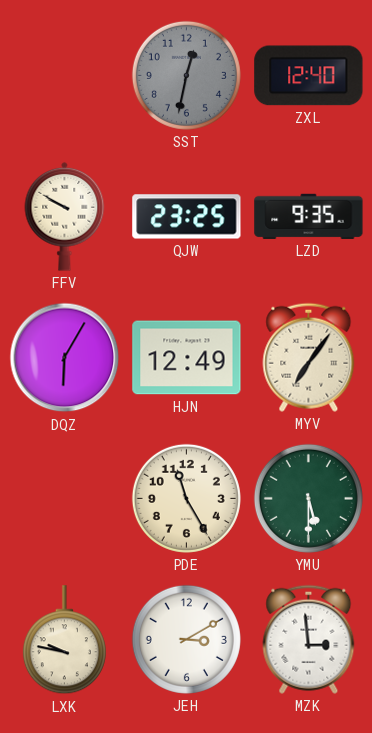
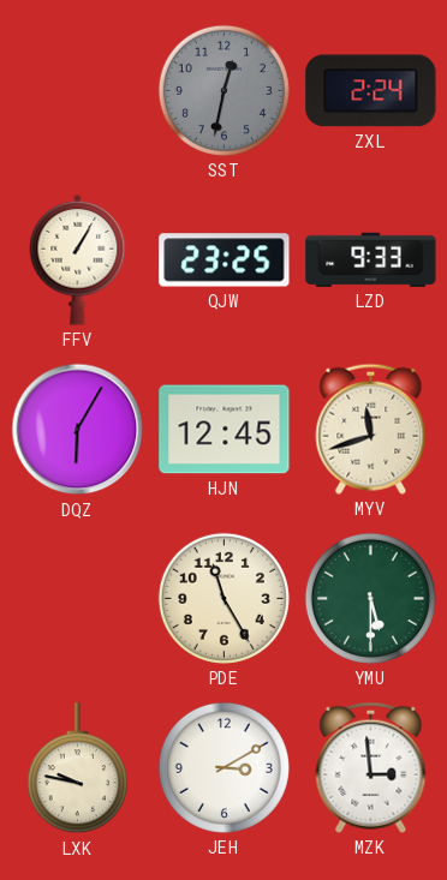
ZXL: 12:40 -> 2:24 (371, 91)
FFV: 9:50 -> 1:05 (78, 259)
LZD: 9:35 -> 9:33 (371, 259)
HJN: 12:49 -> 12:45 (225, 430)
MYV: 7:06 -> 11:42 (371, 429)
